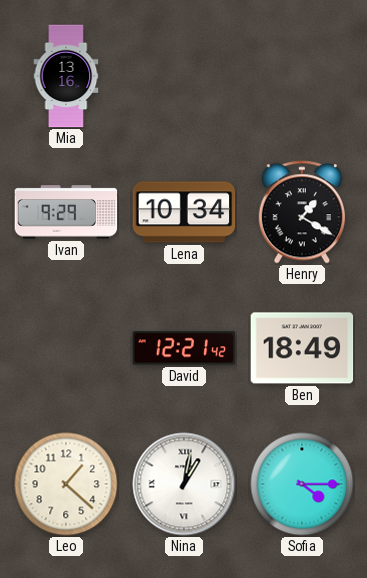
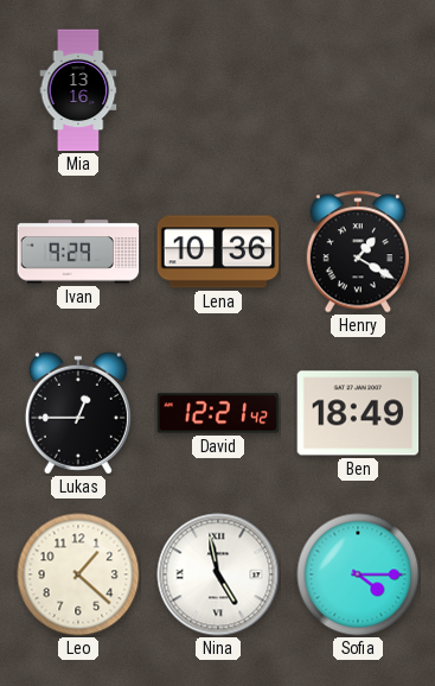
Lena: 10:34 -> 10:36 (218, 252)
Lukas: none -> 12:45 (78, 413)
Nina: 1:02 -> 4:58 (218, 574)
